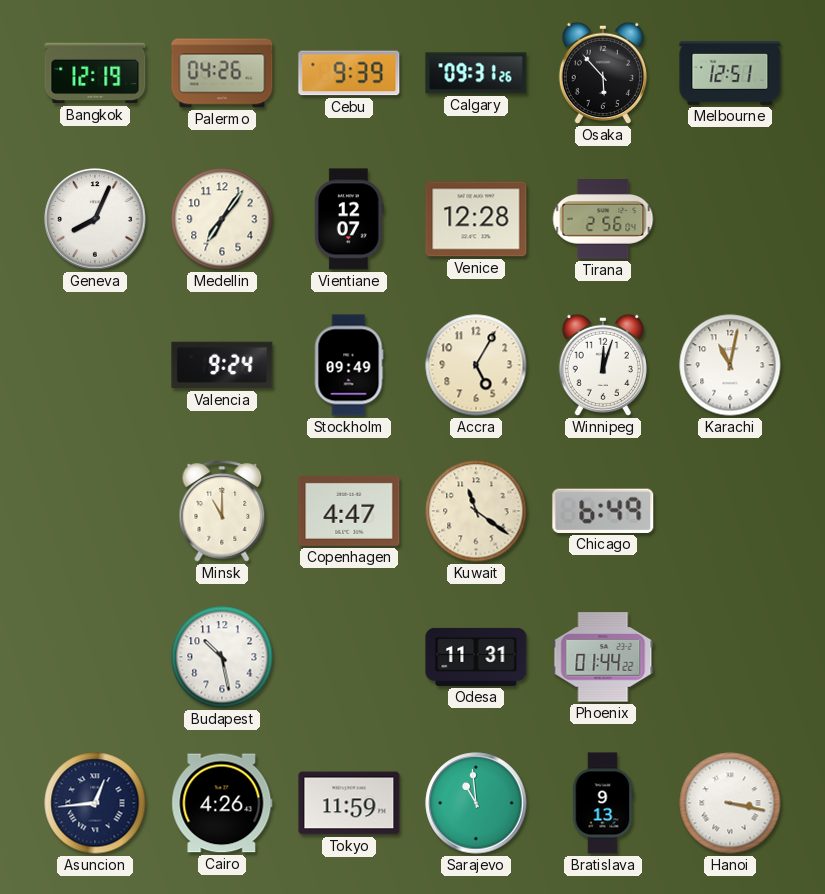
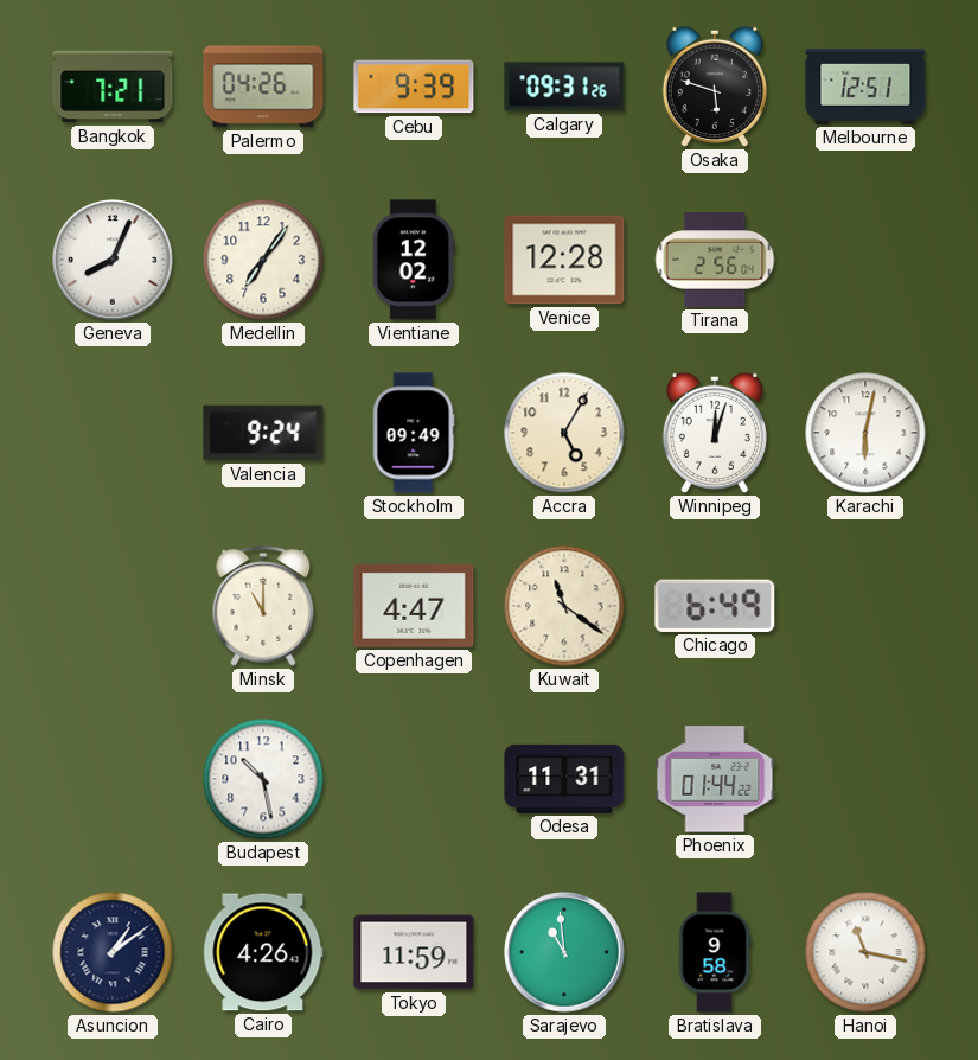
Bangkok: 12:19 -> 7:21 (113, 87)
Osaka: 5:53 -> 5:48 (715, 87)
Vientiane: 12:07 -> 12:02 (414, 260)
Karachi: 11:02 -> 6:02 (865, 433)
Asuncion: 12:44 -> 1:09 (113, 952)
Bratislava: 9:13 -> 9:58 (715, 952)
Hanoi: 3:17 -> 11:17 (865, 952)
